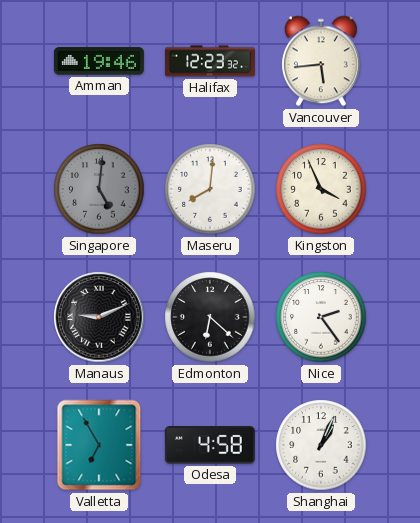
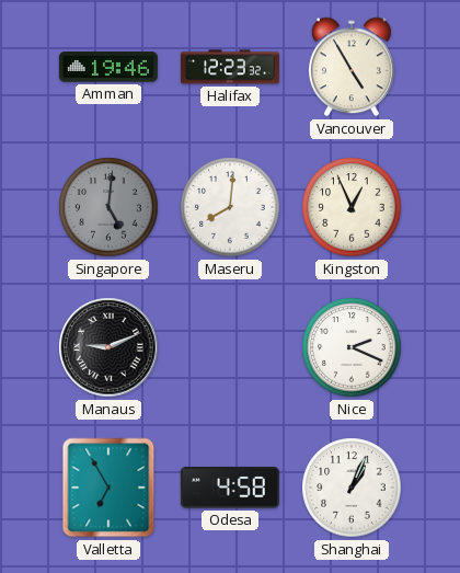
Vancouver: 5:44 -> 4:55 (352, 67)
Kingston: 3:56 -> 12:56 (352, 207)
Edmonton: 6:22 -> none (210, 317)
Nice: 2:24 -> 2:19 (352, 347)
